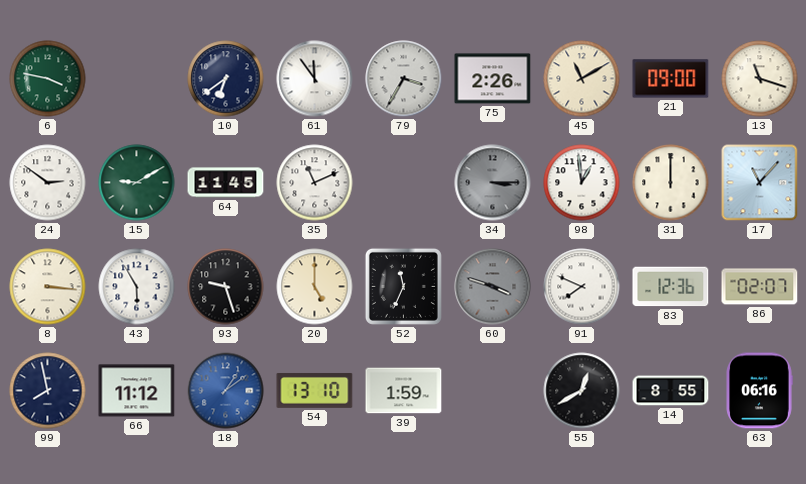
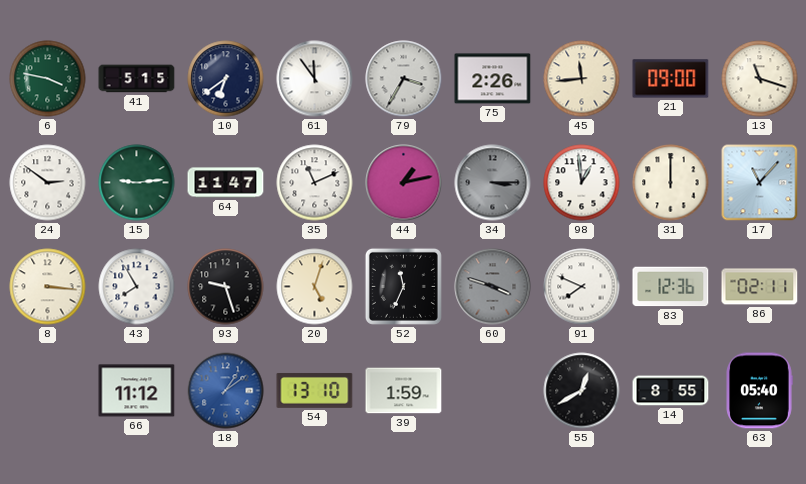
41: none -> 5:15 (137, 79)
45: 11:10 -> 11:44 (582, 79)
15: 9:10 -> 9:14 (137, 183)
64: 11:45 -> 11:47 (226, 183)
44: none -> 1:13 (404, 183)
43: 5:55 -> 7:55 (137, 287)
20: 5:00 -> 5:03 (315, 287)
86: 02:07 -> 02:11 (760, 287)
99: 7:58 -> none (48, 391)
63: 06:16 -> 05:40 (759, 391)
